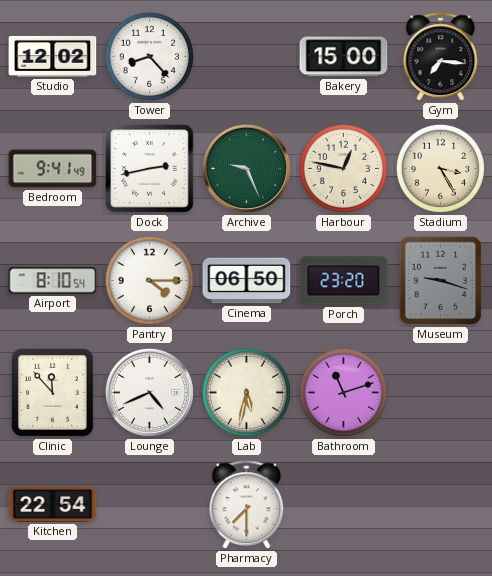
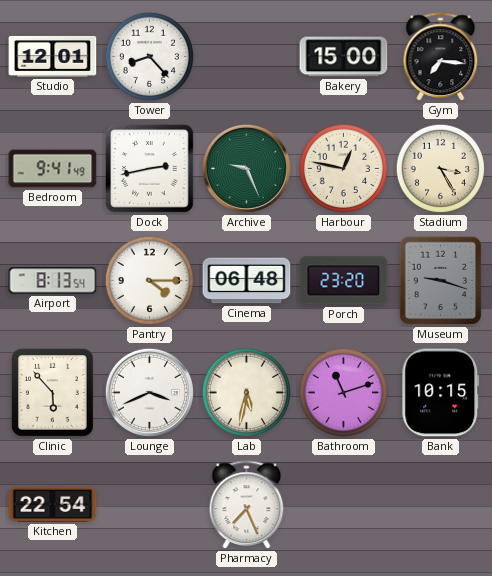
Studio: 12:02 -> 12:01 (53, 56)
Airport: 8:10 -> 8:13 (53, 281)
Cinema: 06:50 -> 06:48 (247, 281)
Clinic: 11:53 -> 5:53 (52, 392)
Lounge: 4:41 -> 3:41 (149, 392)
Bank: none -> 10:15 (441, 393)
Pharmacy: 7:30 -> 7:26 (247, 505)
